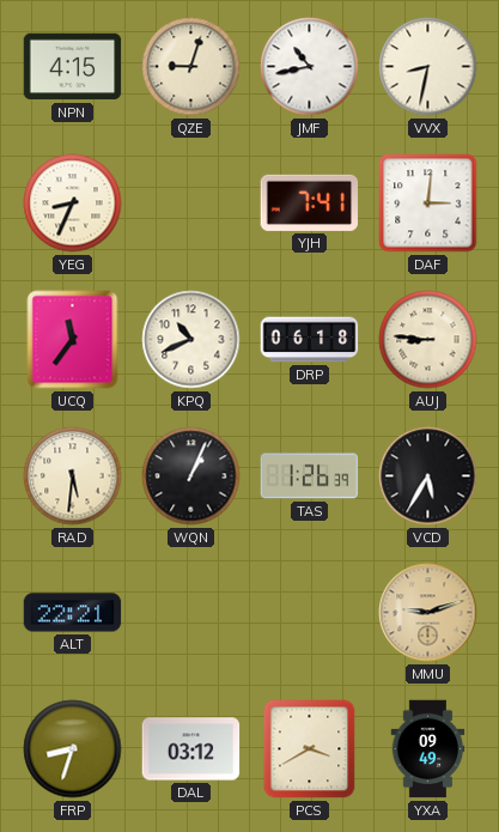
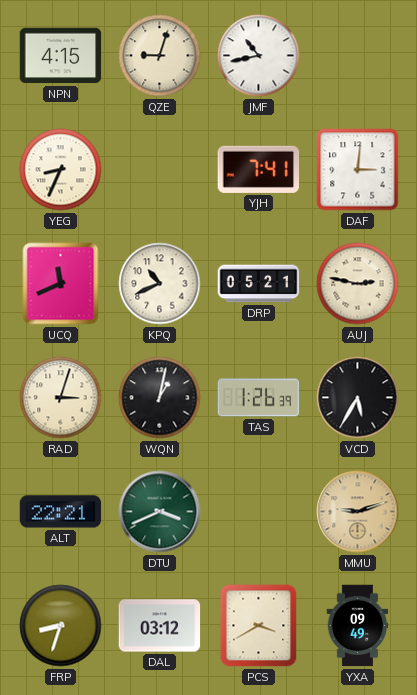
VVX: 8:32 -> none (428, 67)
UCQ: 11:36 -> 11:41 (61, 284)
DRP: 06:18 -> 05:21 (259, 284)
AUJ: 8:46 -> 2:47 (358, 284)
RAD: 5:31 -> 3:03 (61, 398)
WQN: 1:04 -> 1:02 (160, 398)
DTU: none -> 3:41 (160, 512)
